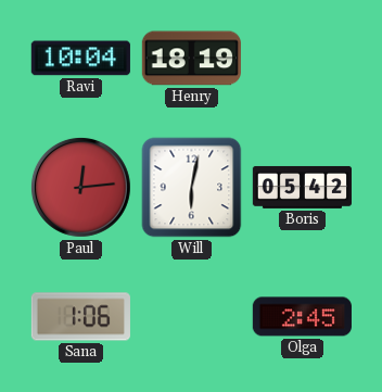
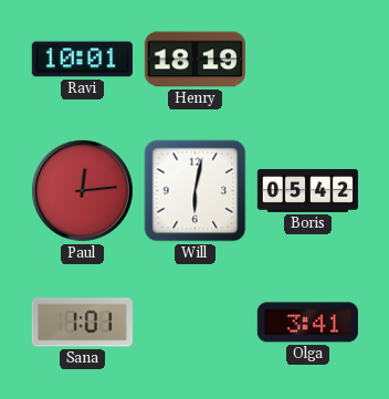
Ravi: 10:04 -> 10:01 (82, 60)
Sana: 1:06 -> 1:01 (82, 323)
Olga: 2:45 -> 3:41 (307, 323)
